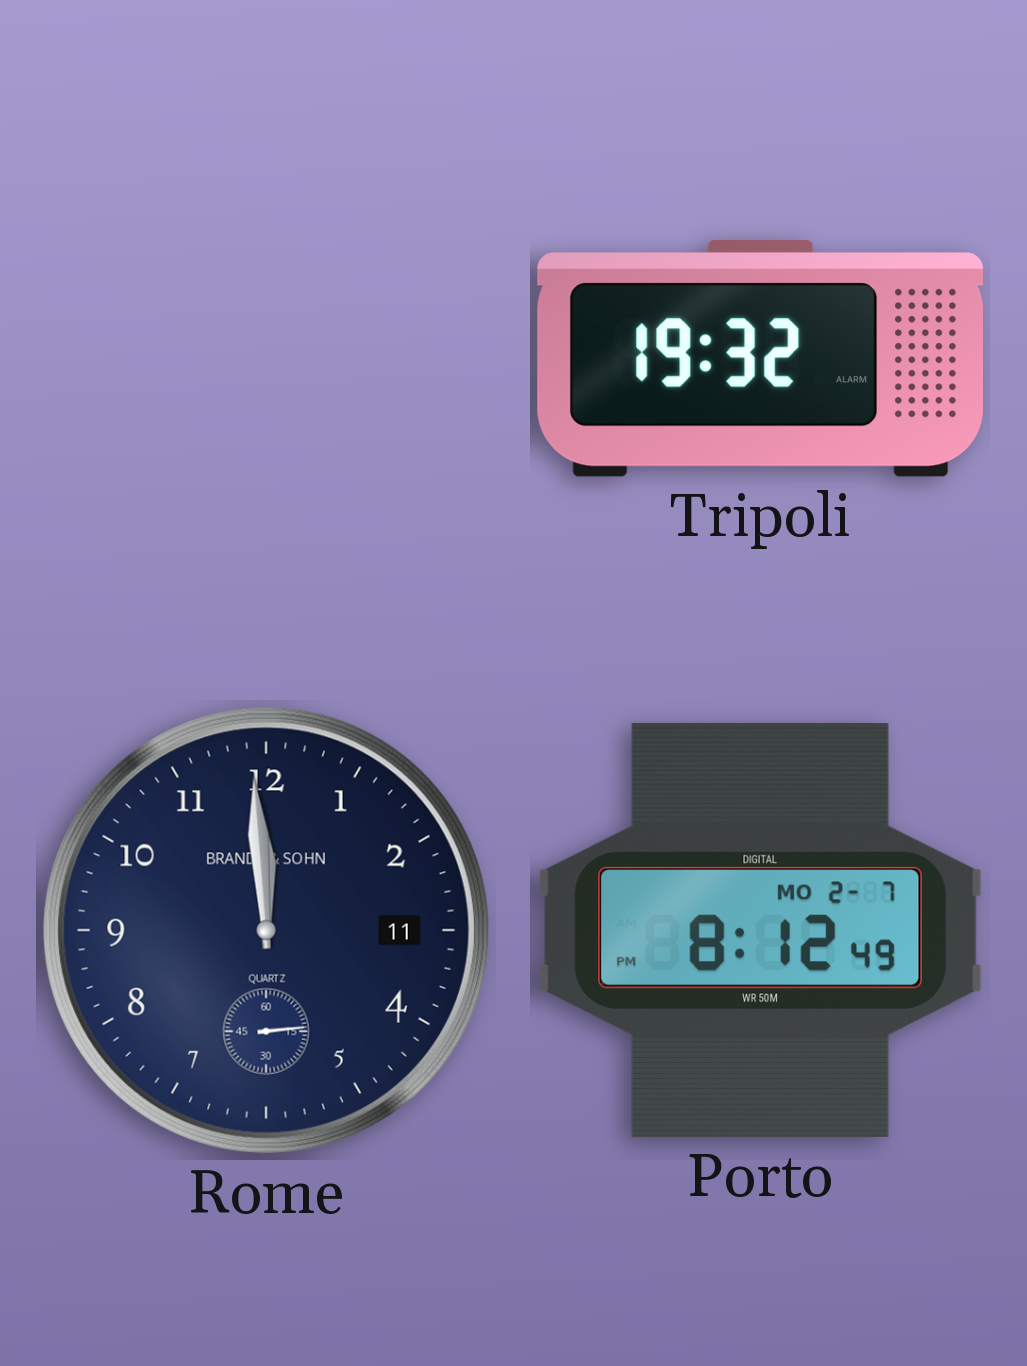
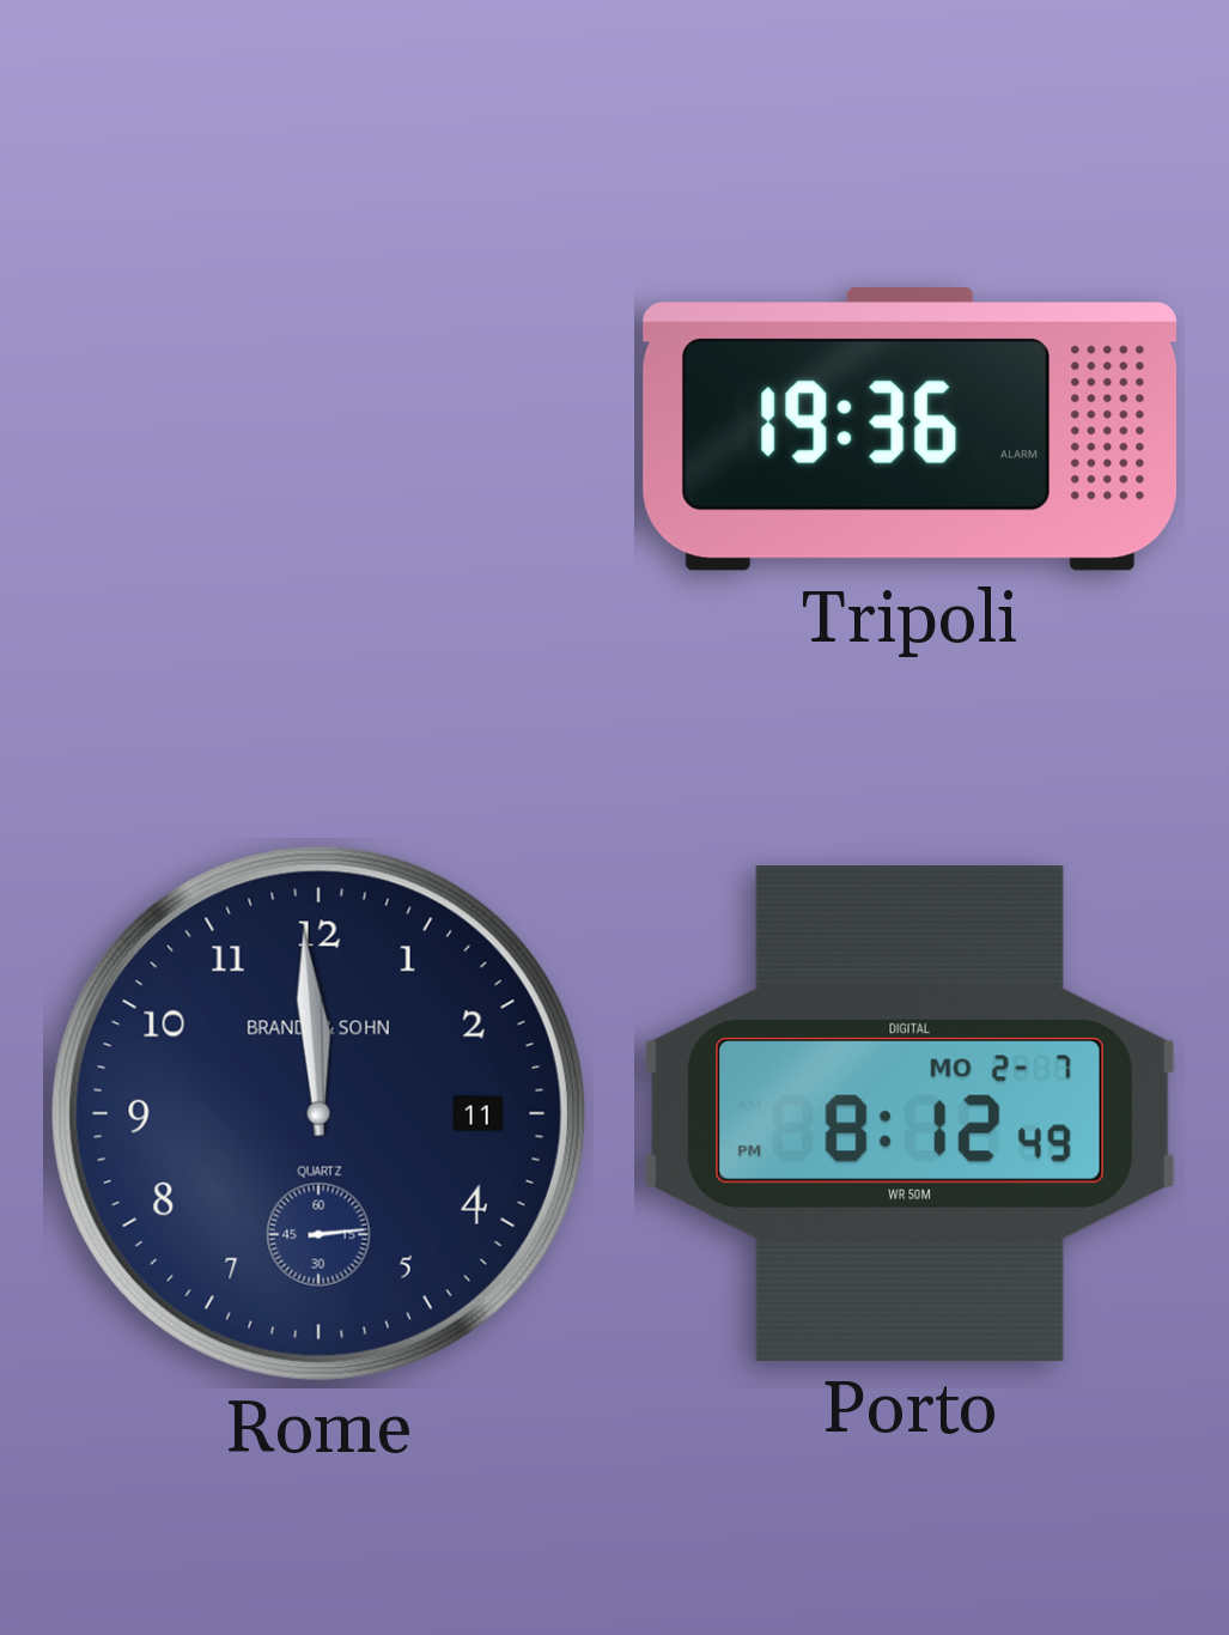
Tripoli: 19:32 -> 19:36 (909, 428)
